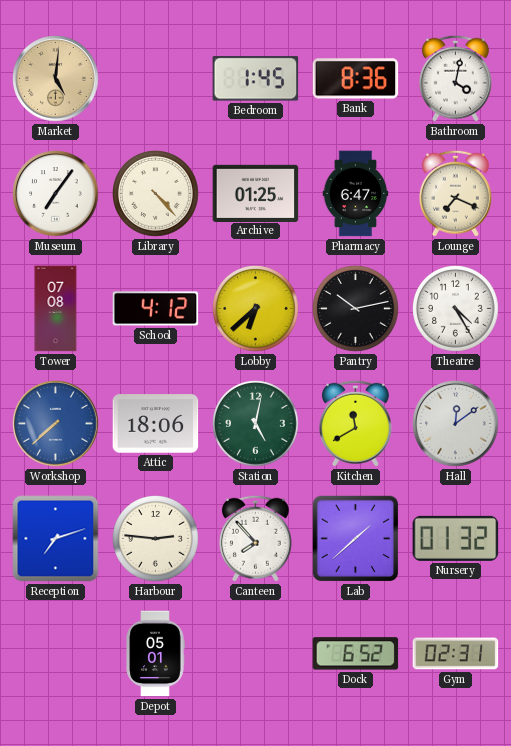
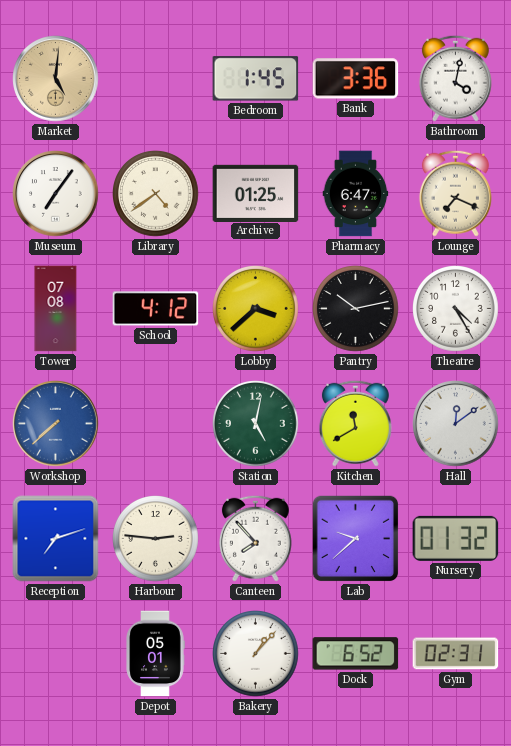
Bank: 8:36 -> 3:36 (356, 79)
Library: 4:23 -> 4:39 (156, 194)
Lobby: 6:38 -> 3:38 (256, 309)
Attic: 18:06 -> none (156, 424)
Lab: 1:38 -> 9:38 (356, 539)
Bakery: none -> 1:07 (256, 654)
